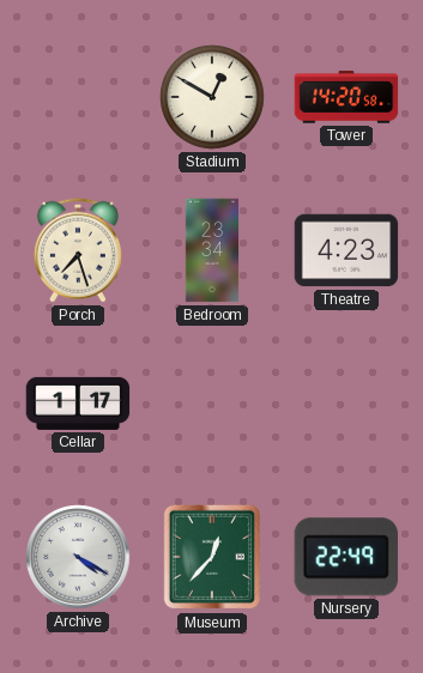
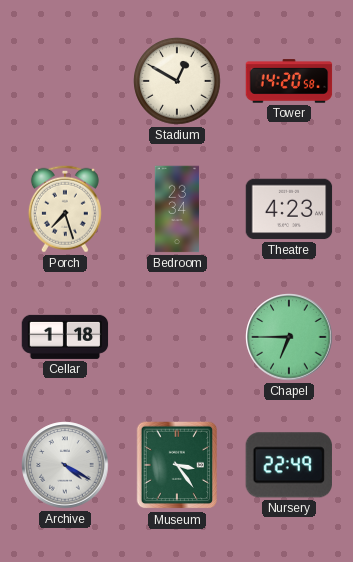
Cellar: 1:17 -> 1:18 (65, 337)
Chapel: none -> 6:45 (289, 337)
Museum: 12:37 -> 3:24 (177, 465)
